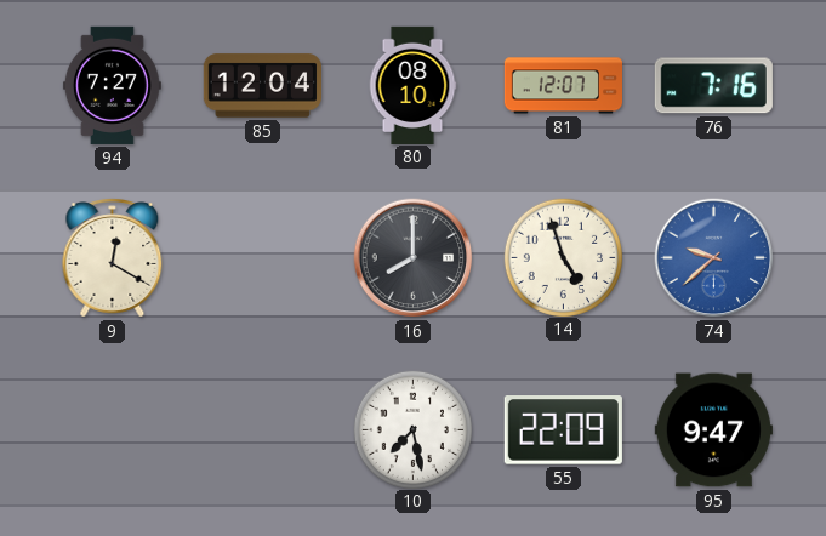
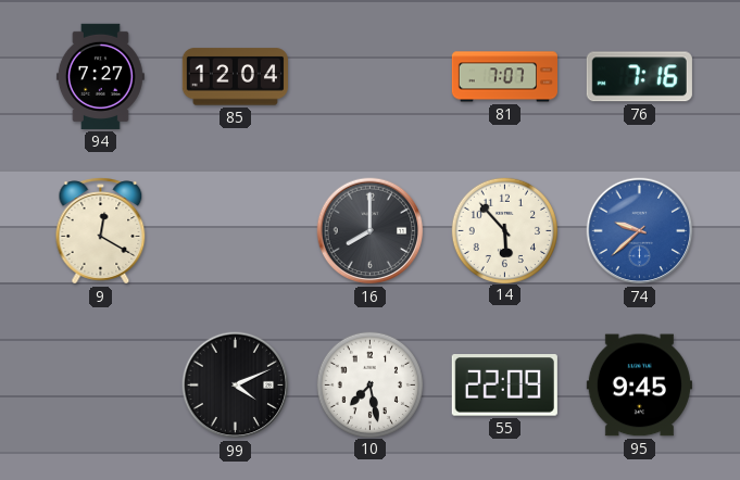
80: 08:10 -> none (412, 85)
81: 12:07 -> 7:07 (504, 77)
14: 4:57 -> 5:53 (504, 230)
99: none -> 4:11 (236, 386)
95: 9:47 -> 9:45 (639, 386)
